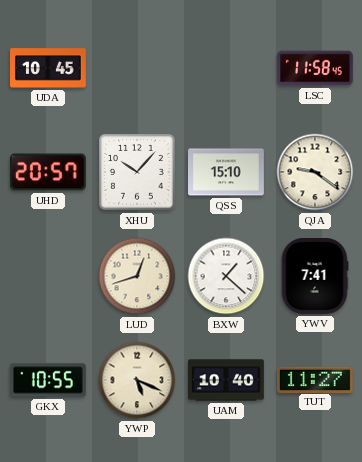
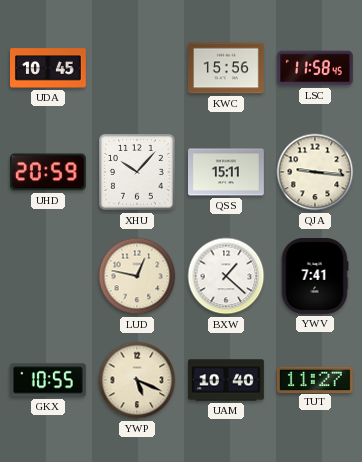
KWC: none -> 15:56 (227, 68)
UHD: 20:57 -> 20:59 (48, 172)
QSS: 15:10 -> 15:11 (227, 172)
QJA: 9:21 -> 9:16 (315, 172)
LUD: 12:42 -> 12:47 (137, 276)
